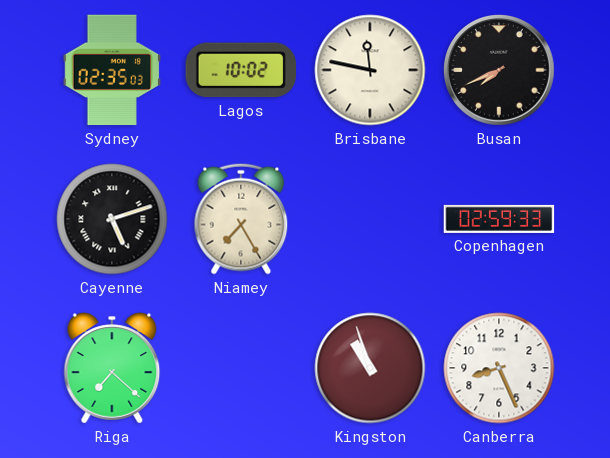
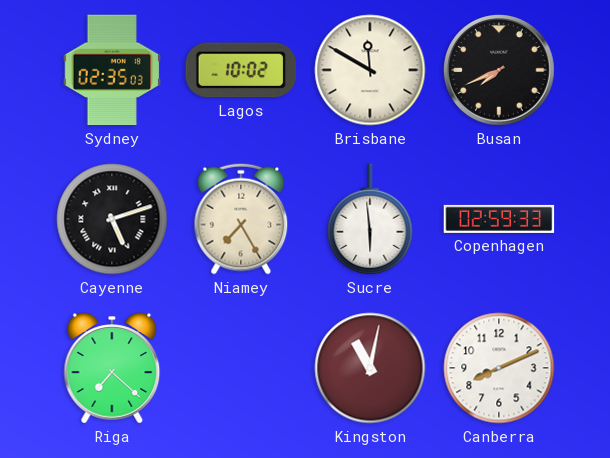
Brisbane: 11:47 -> 11:50 (370, 70)
Sucre: none -> 5:59 (370, 219)
Kingston: 10:57 -> 11:02 (370, 368)
Canberra: 8:26 -> 8:11 (499, 368)
